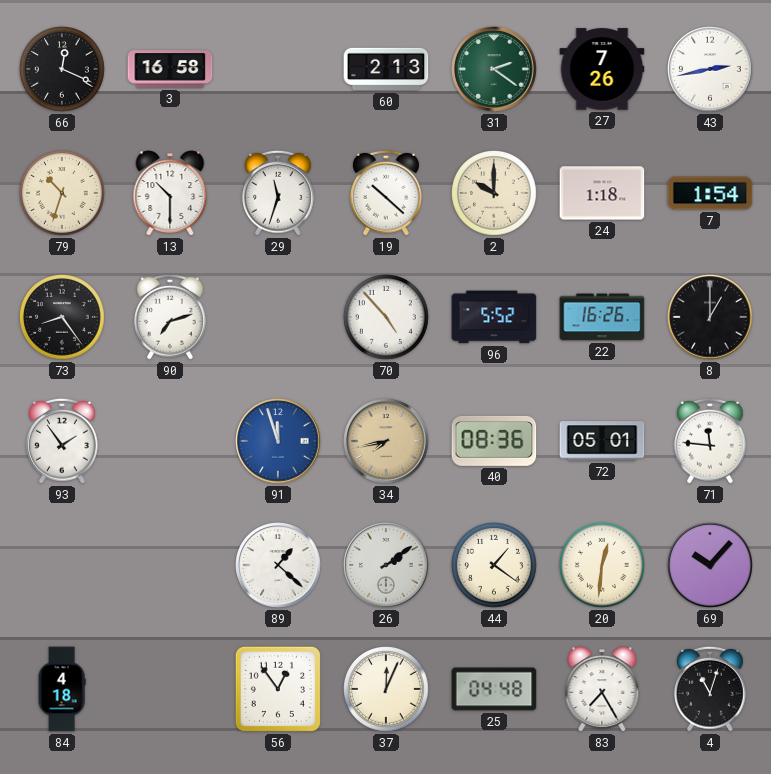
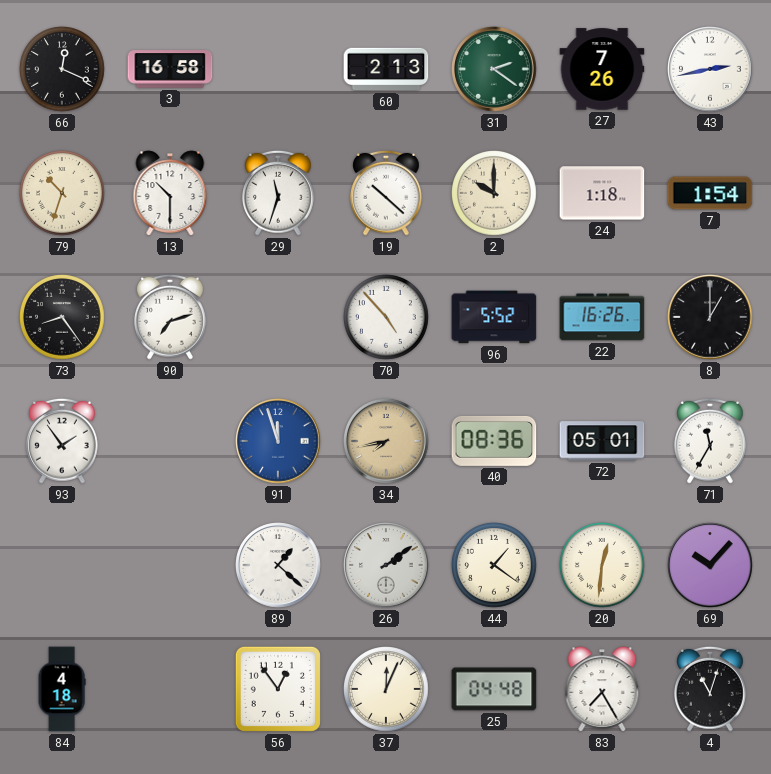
71: 11:46 -> 11:35 (711, 441)
